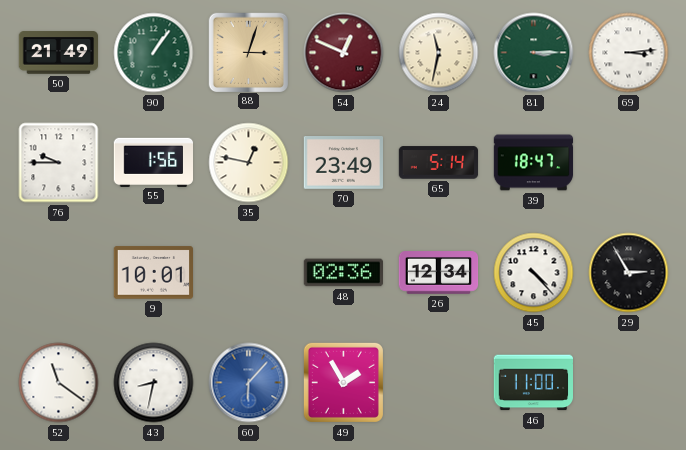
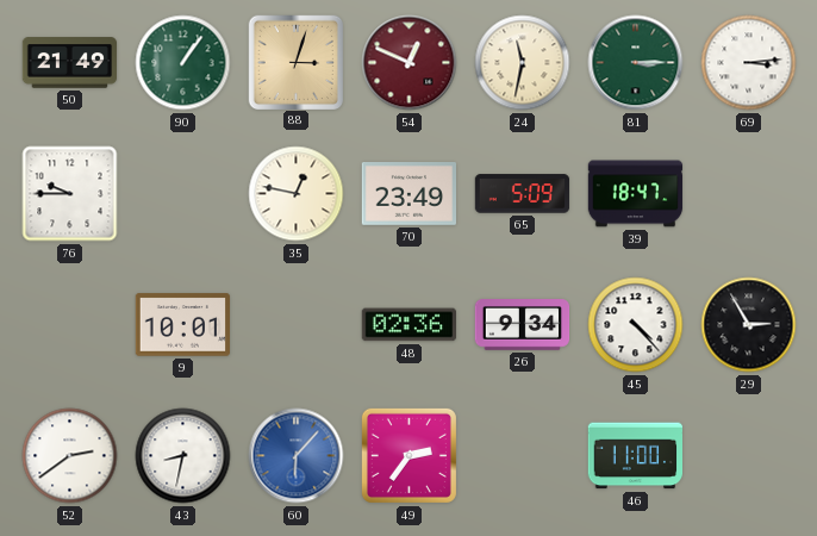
55: 1:56 -> none (154, 162)
65: 5:14 -> 5:09 (523, 194)
26: 12:34 -> 9:34 (523, 325)
52: 11:21 -> 2:39 (70, 456)
49: 1:55 -> 2:36 (408, 455)
